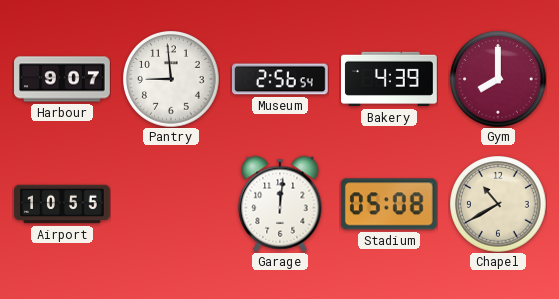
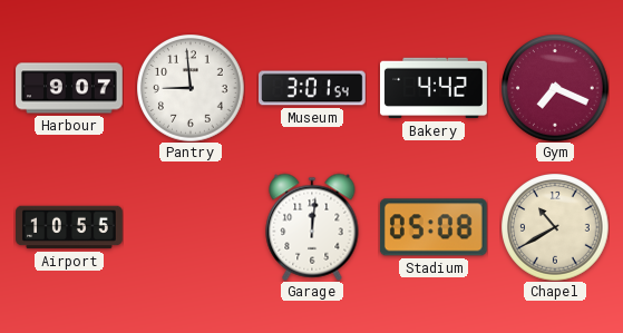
Museum: 2:56 -> 3:01 (313, 88)
Bakery: 4:39 -> 4:42 (434, 88)
Gym: 8:00 -> 7:19 (555, 88)
